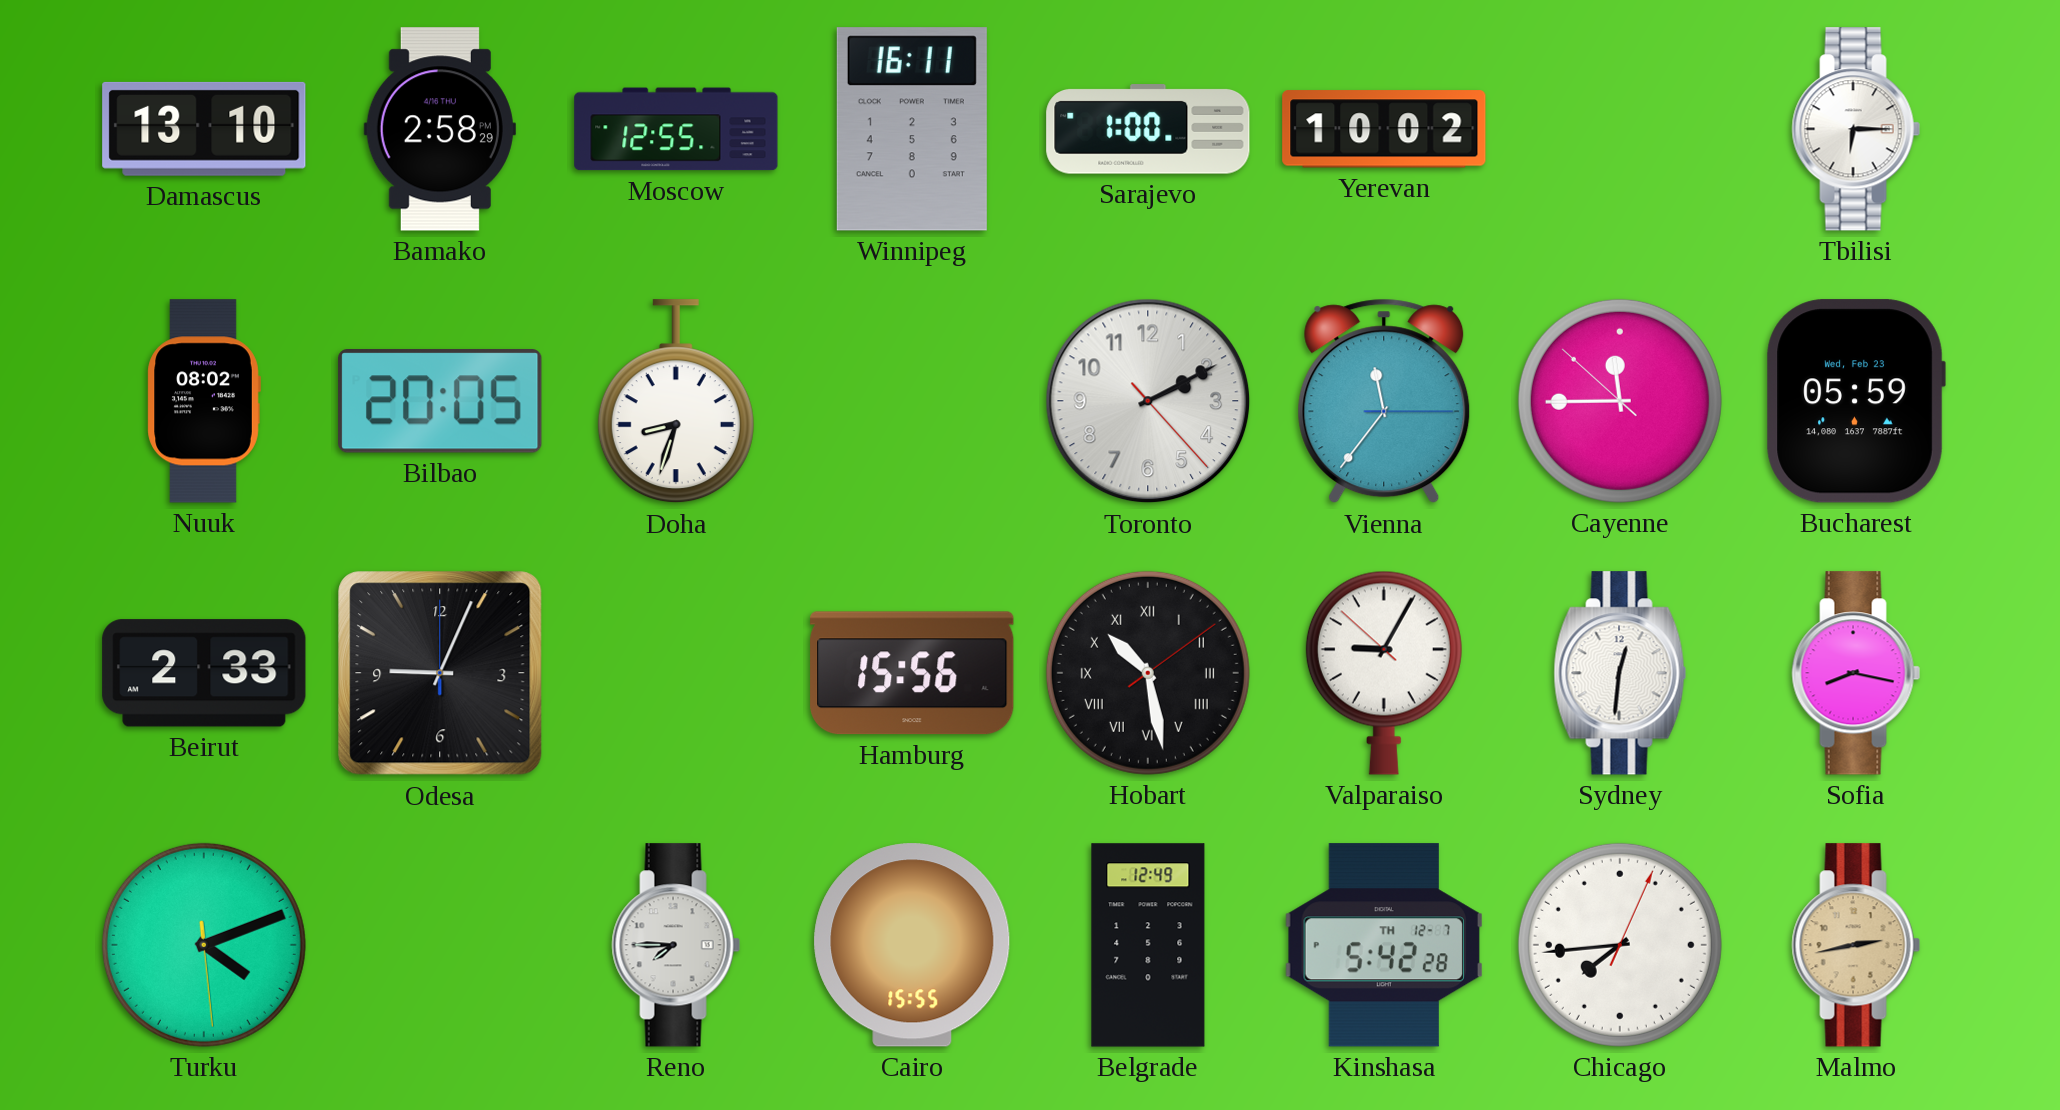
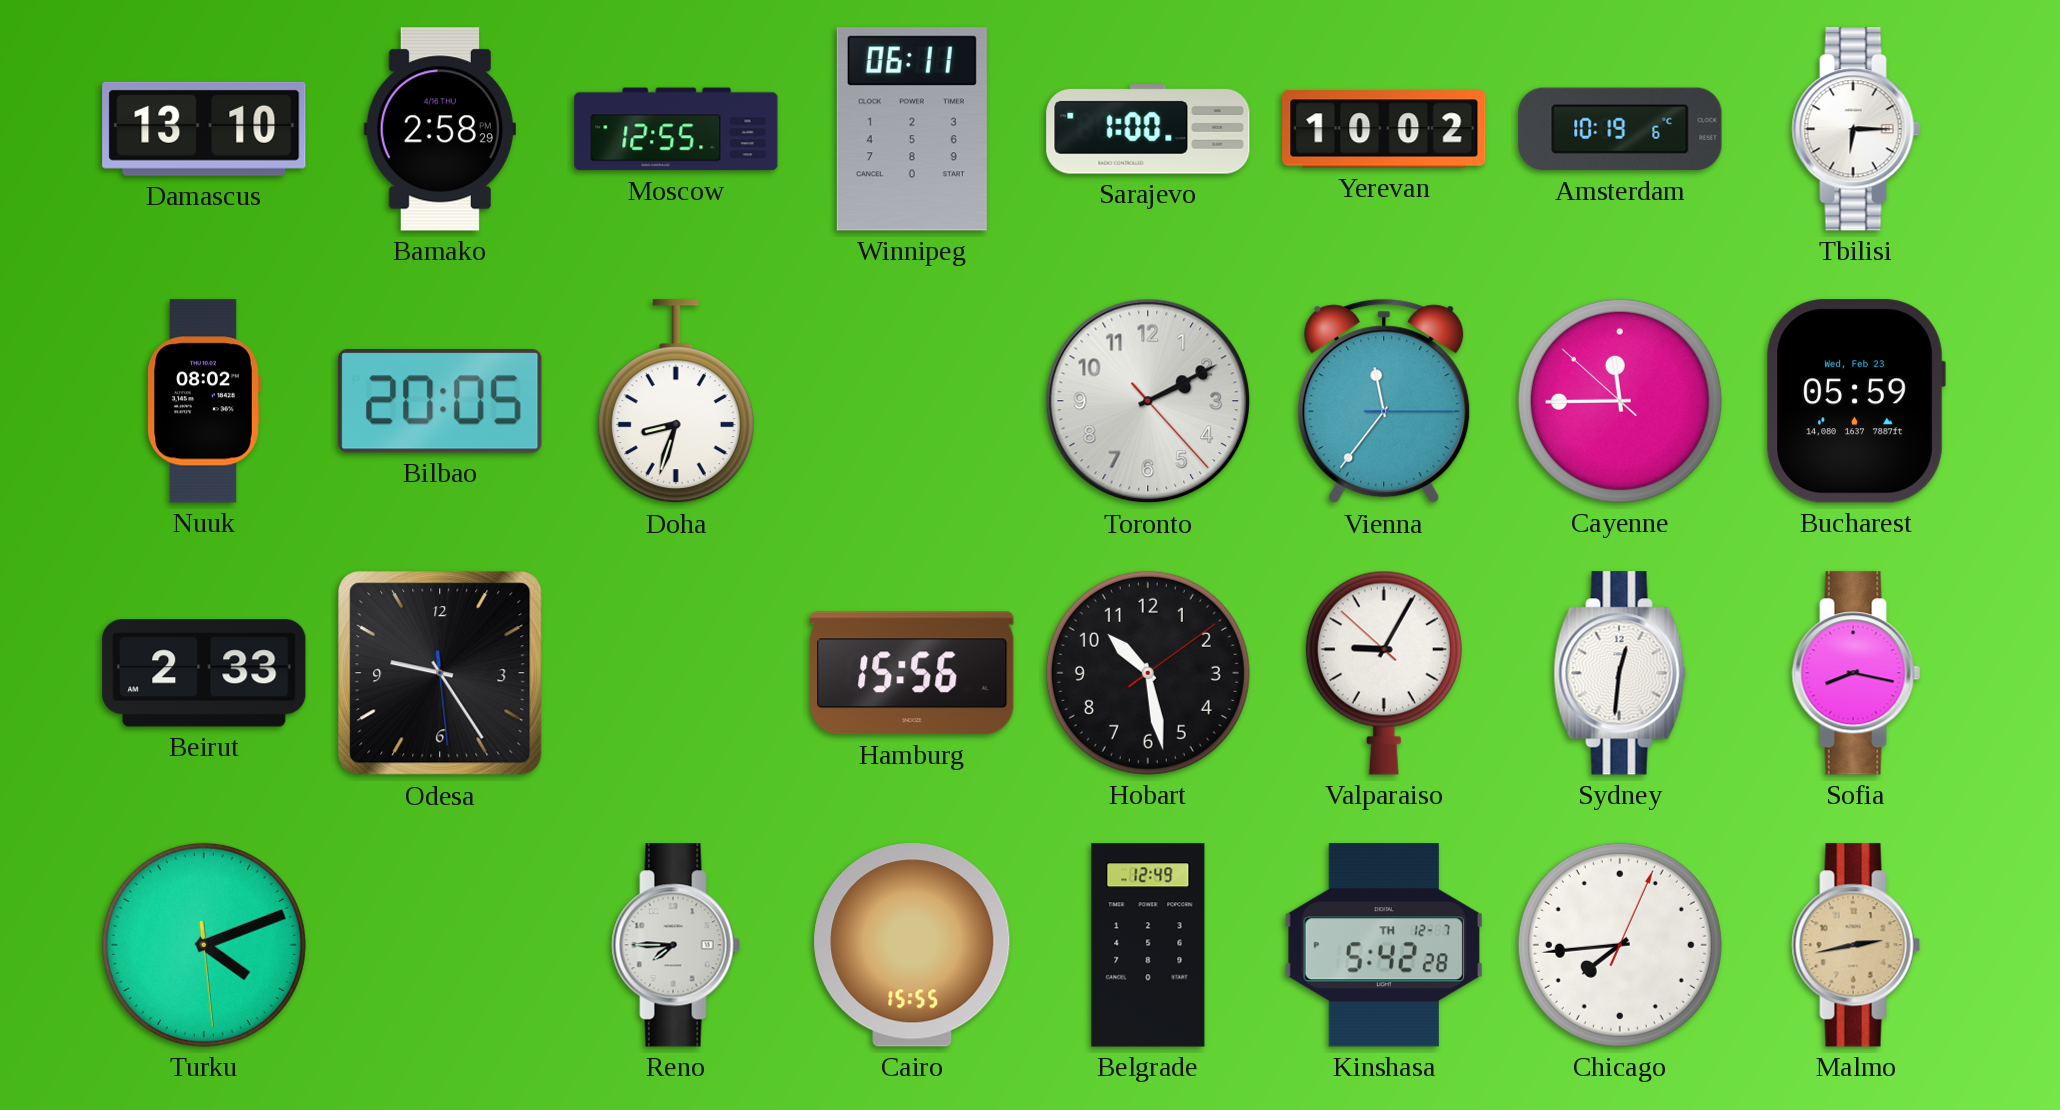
Winnipeg: 16:11 -> 06:11 (912, 129)
Amsterdam: none -> 10:19 (1620, 129)
Odesa: 9:04 -> 9:24 (440, 673)
Hobart numerals: Roman -> Arabic (1148, 673)
